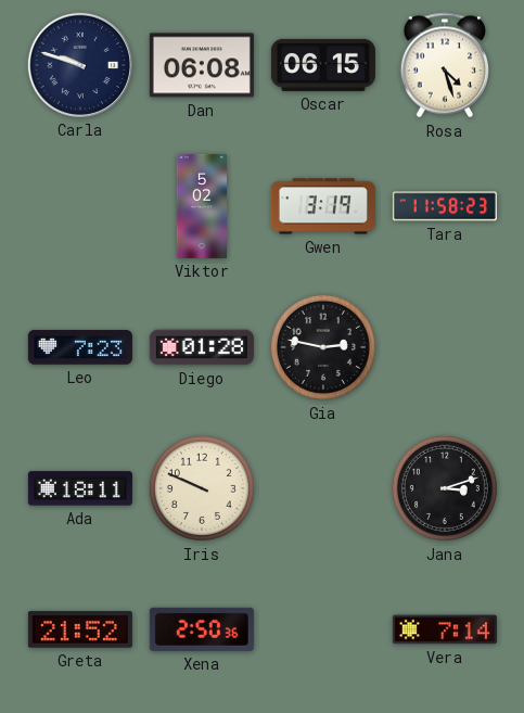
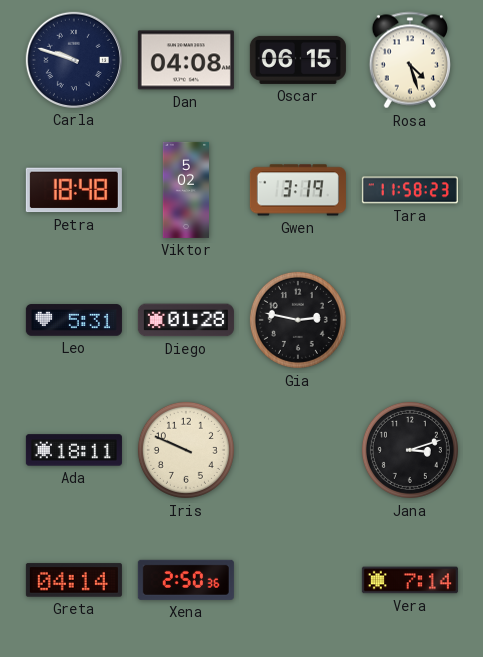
Dan: 06:08 -> 04:08 (186, 60)
Petra: none -> 18:48 (74, 190)
Leo: 7:23 -> 5:31 (74, 320)
Greta: 21:52 -> 04:14 (74, 580)
